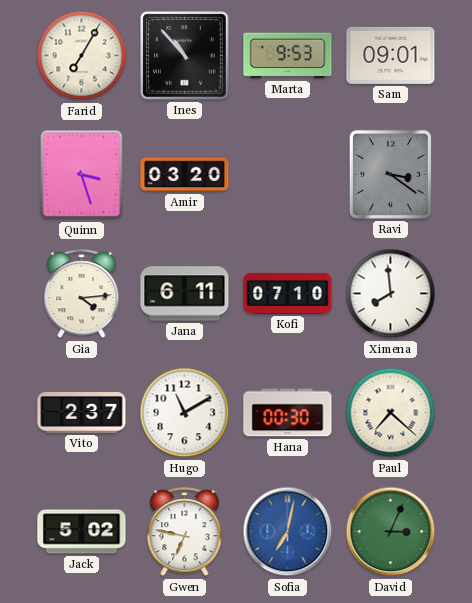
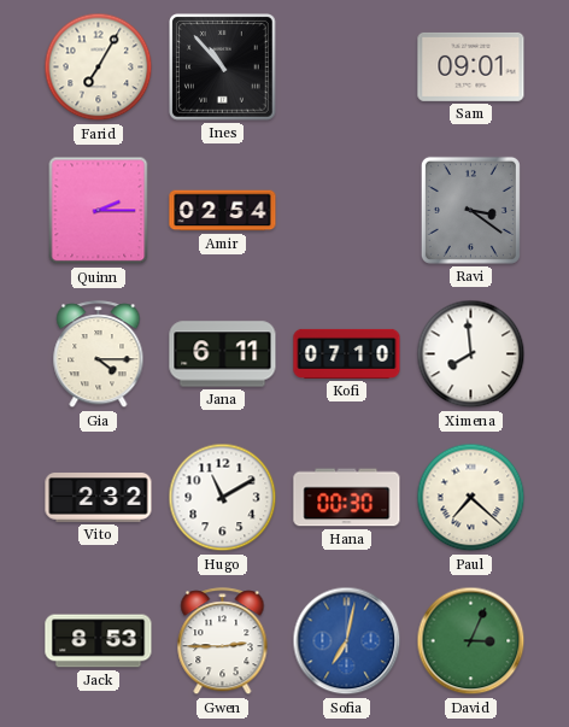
Marta: 9:53 -> none (288, 56)
Quinn: 3:27 -> 2:15 (99, 211)
Amir: 03:20 -> 02:54 (223, 211)
Gia: 4:14 -> 4:15 (99, 354)
Vito: 2:37 -> 2:32 (99, 498)
Jack: 5:02 -> 8:53 (99, 641)
Gwen: 6:47 -> 2:45 (223, 641)
